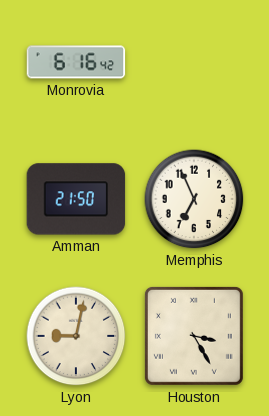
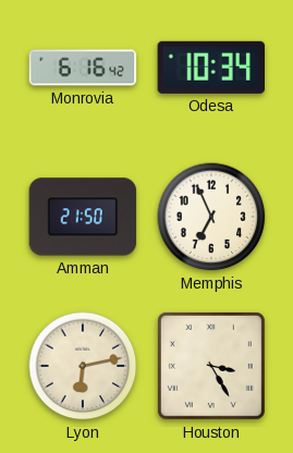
Odesa: none -> 10:34 (210, 68)
Lyon: 9:02 -> 6:13 (83, 366)
